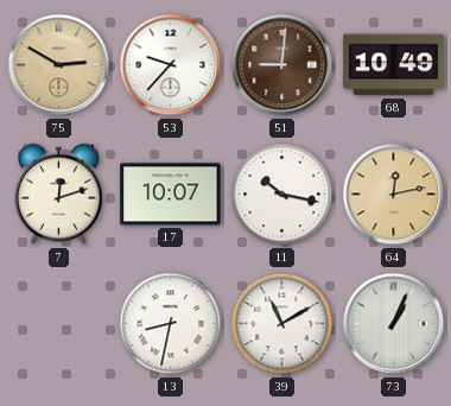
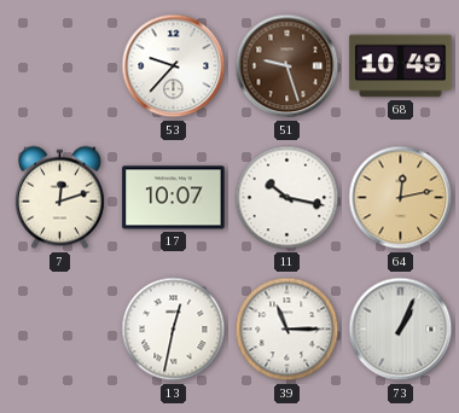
75: 2:50 -> none (59, 65)
51: 9:01 -> 9:27 (287, 66)
13: 8:32 -> 12:32 (174, 330)
39: 11:10 -> 11:15 (287, 330)
